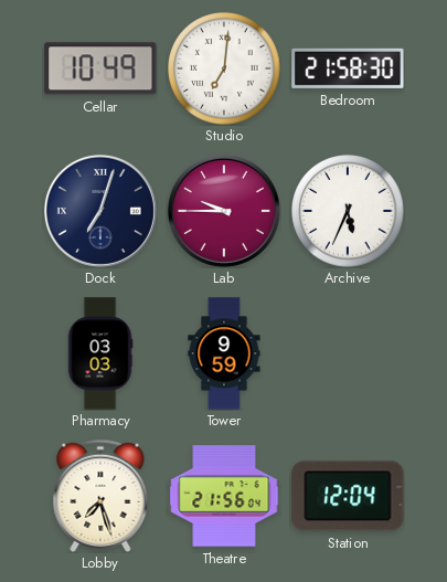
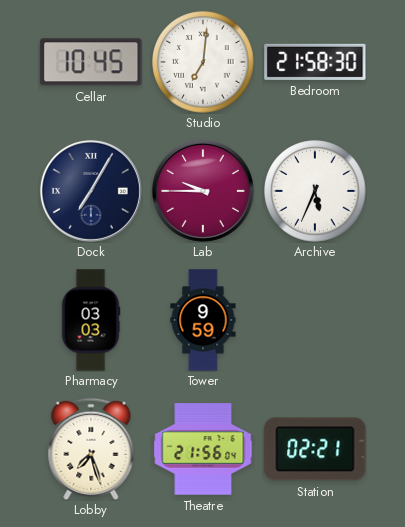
Cellar: 10:49 -> 10:45 (91, 62)
Dock: 7:03 -> 7:05 (91, 191)
Station: 12:04 -> 02:21 (315, 449)
